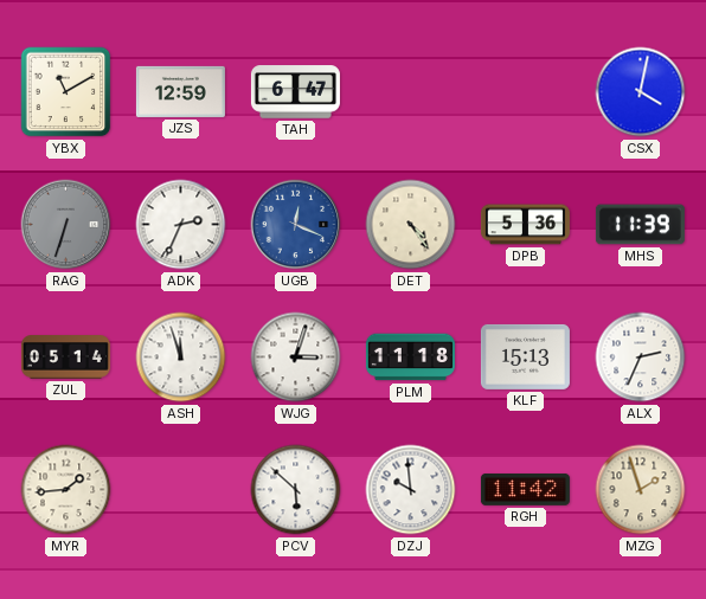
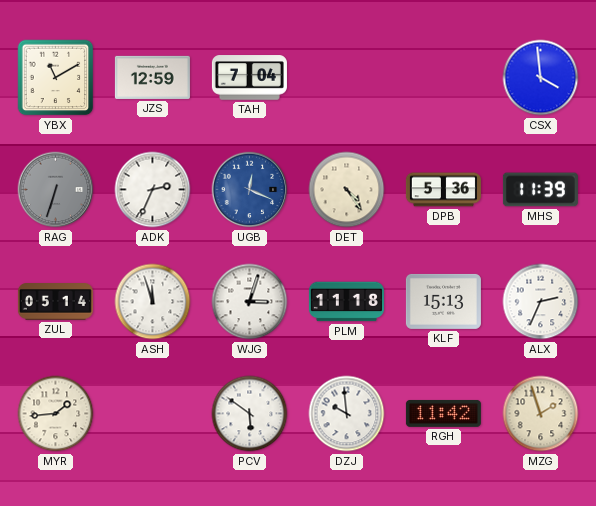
TAH: 6:47 -> 7:04 (249, 78)
CSX: 4:02 -> 3:59 (541, 78)
PCV: 5:52 -> 5:51 (250, 414)
